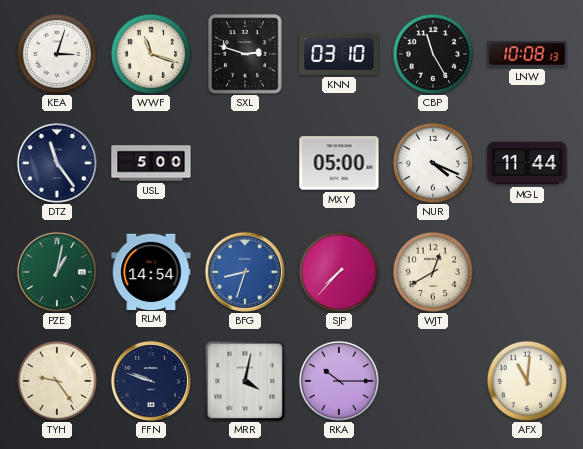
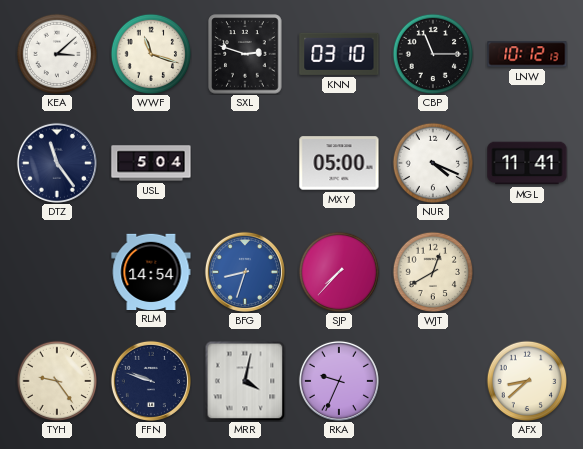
KEA: 3:03 -> 3:08 (57, 54)
CBP: 11:25 -> 11:15 (433, 54)
LNW: 10:08 -> 10:12 (527, 54)
USL: 5:00 -> 5:04 (151, 163)
MGL: 11:44 -> 11:41 (527, 163)
PZE: 1:02 -> none (57, 272)
RKA: 10:15 -> 9:34 (339, 381)
AFX: 11:01 -> 8:38 (527, 381)
